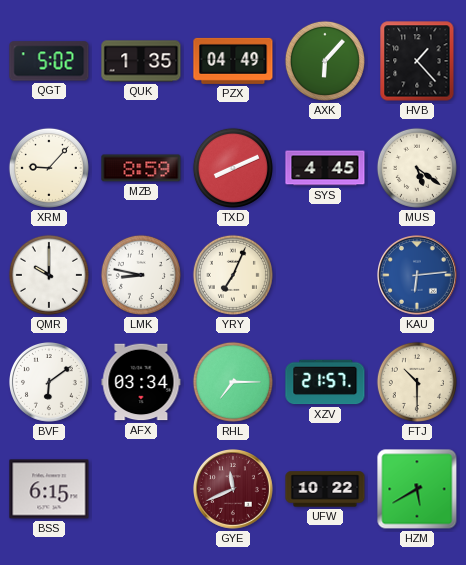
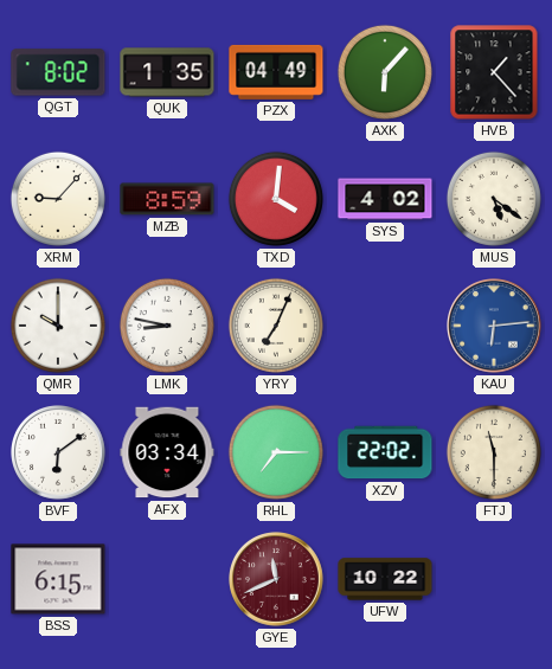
QGT: 5:02 -> 8:02 (58, 72)
TXD: 8:11 -> 4:01 (276, 199)
SYS: 4:45 -> 4:02 (385, 199)
XZV: 21:57 -> 22:02 (385, 452)
FTJ: 10:30 -> 11:30 (494, 452)
HZM: 5:40 -> none (417, 489)
